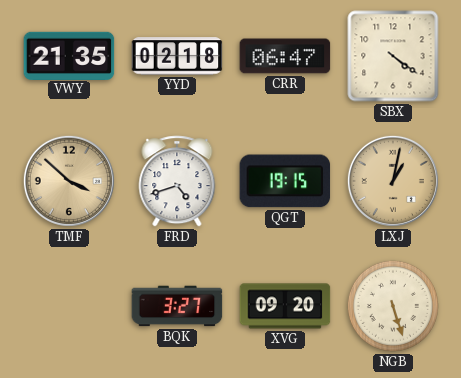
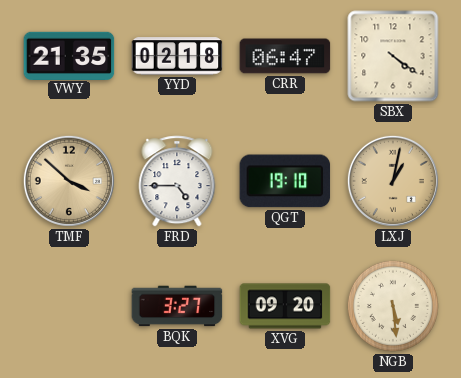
FRD: 4:42 -> 4:45 (177, 181)
QGT: 19:15 -> 19:10 (285, 181)
NGB: 5:27 -> 5:29 (393, 306)
